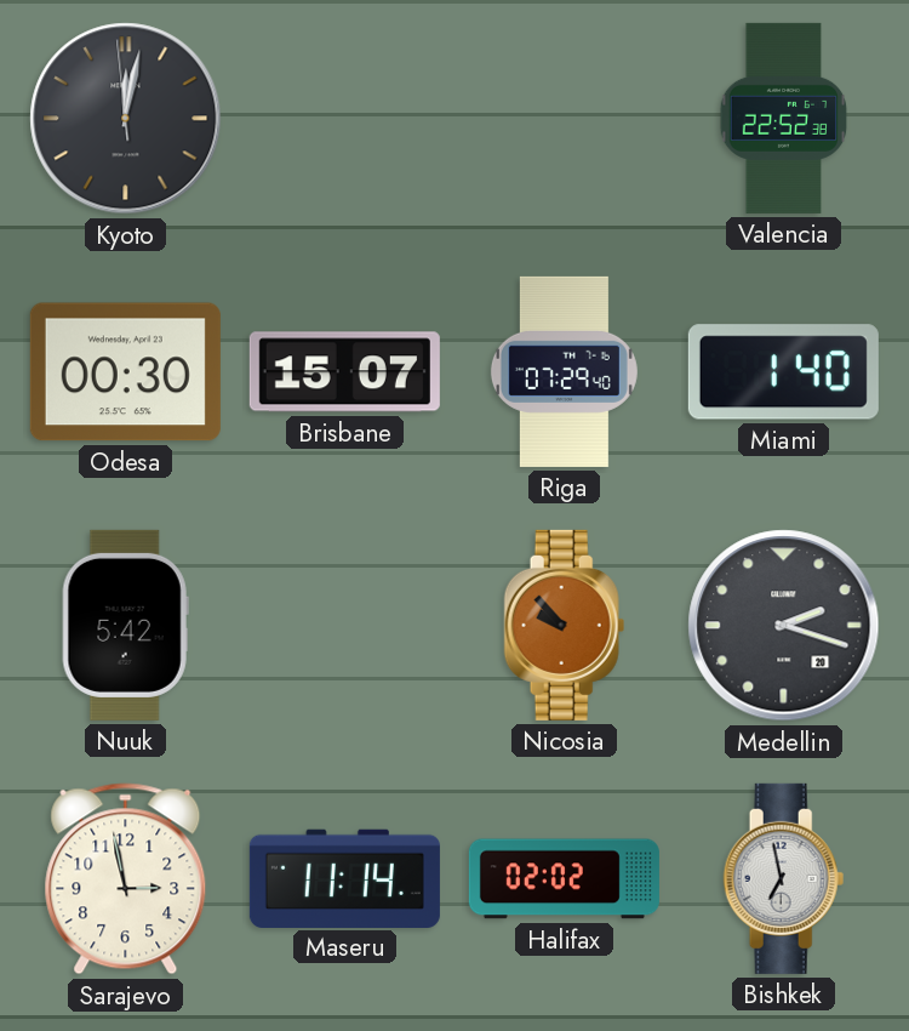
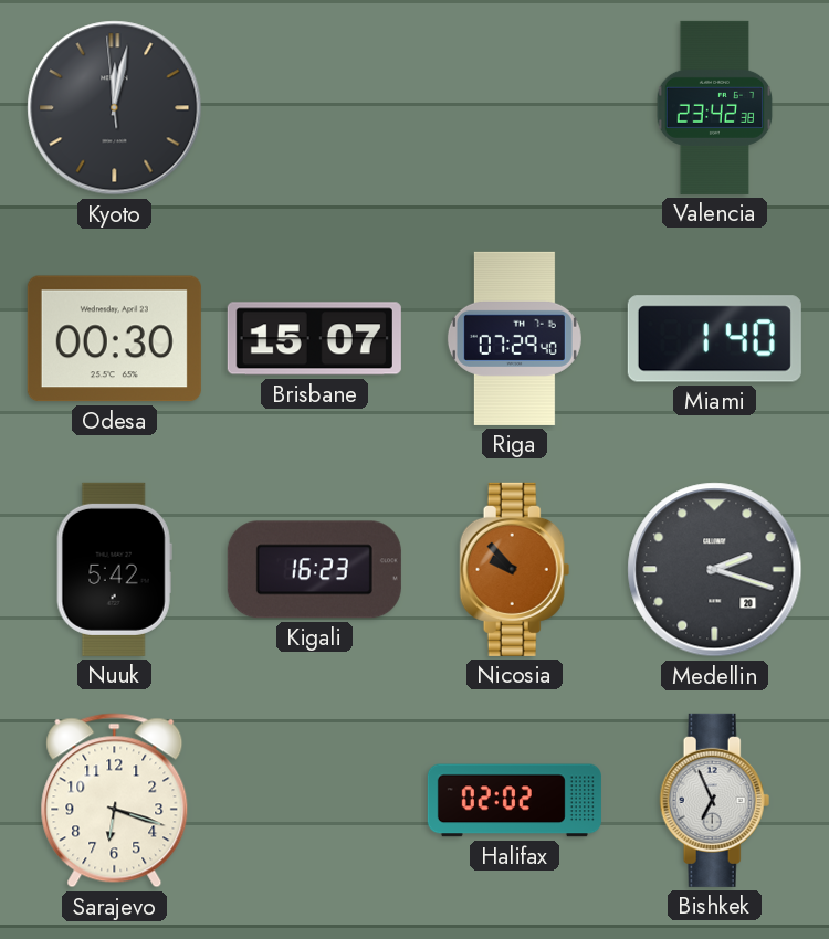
Valencia: 22:52 -> 23:42 (715, 107)
Kigali: none -> 16:23 (314, 570)
Sarajevo: 2:58 -> 6:18 (115, 801)
Maseru: 11:14 -> none (344, 878)
Bishkek: 6:58 -> 6:56 (715, 800)
